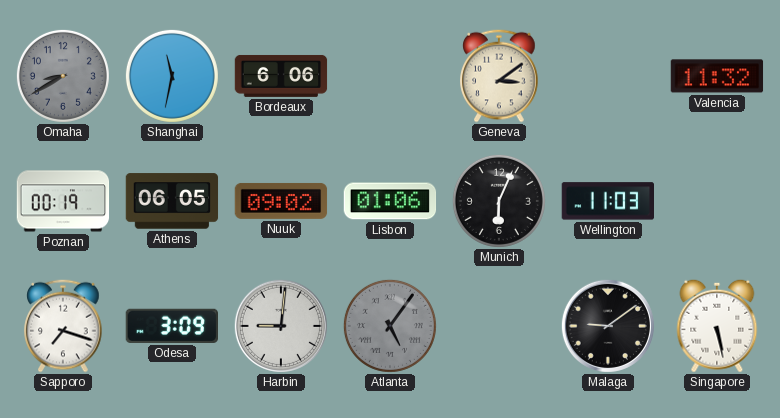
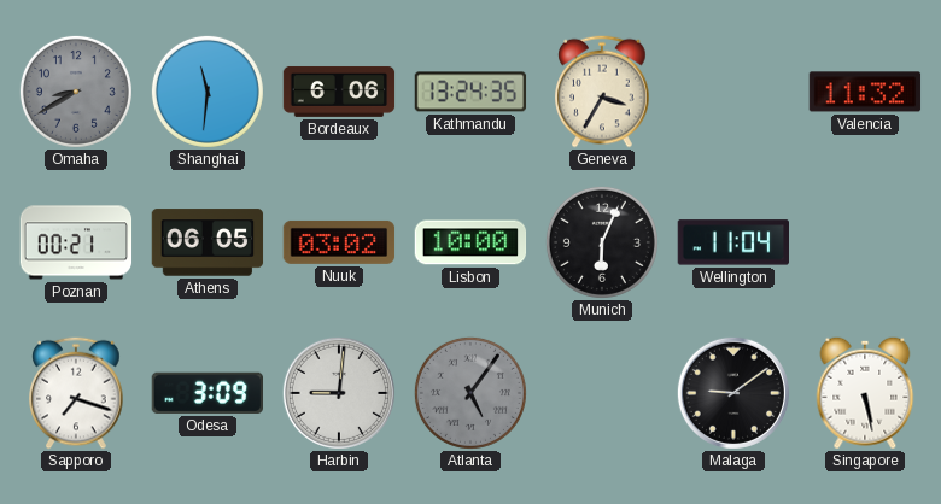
Shanghai: 11:32 -> 11:31 (208, 92)
Kathmandu: none -> 13:24 (470, 92)
Geneva: 3:09 -> 3:35 (602, 92)
Poznan: 00:19 -> 00:21 (76, 242)
Nuuk: 09:02 -> 03:02 (339, 242)
Lisbon: 01:06 -> 10:00 (470, 242)
Wellington: 11:03 -> 11:04 (733, 242)
